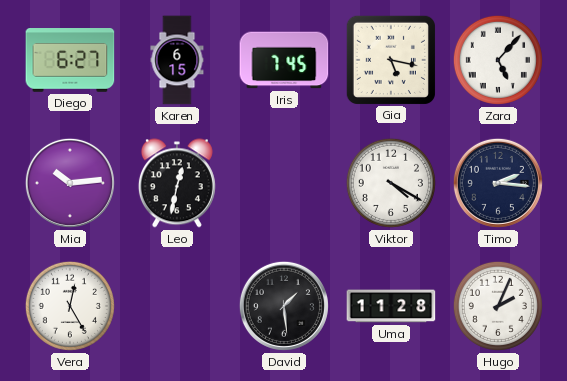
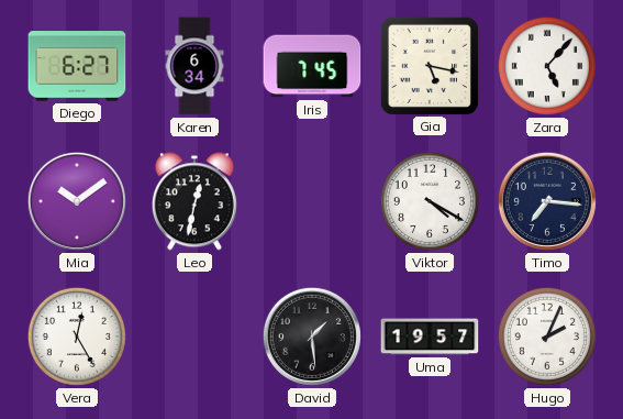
Karen: 6:15 -> 6:34 (194, 66)
Mia: 10:14 -> 10:09 (77, 201)
Timo: 2:16 -> 7:16 (547, 201)
Uma: 11:28 -> 19:57 (430, 337)
